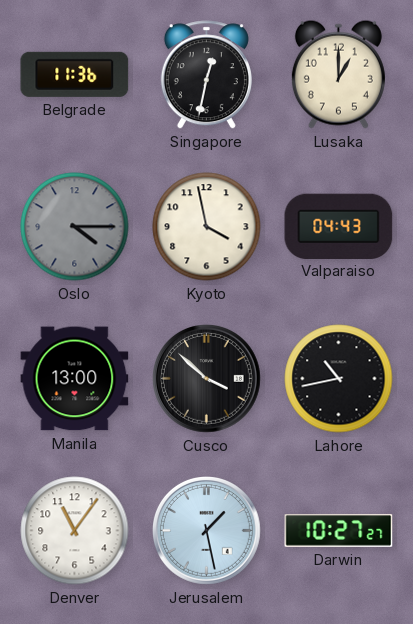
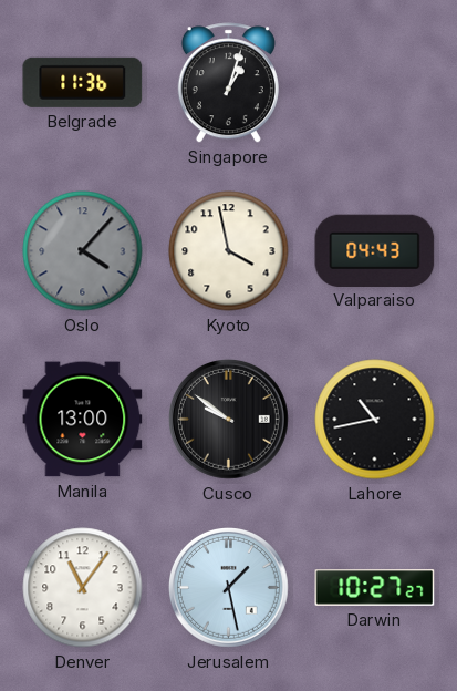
Singapore: 12:32 -> 1:03 (228, 83)
Lusaka: 1:00 -> none (338, 74)
Oslo: 4:15 -> 4:07 (83, 251)
Cusco: 3:52 -> 9:51 (229, 420)
